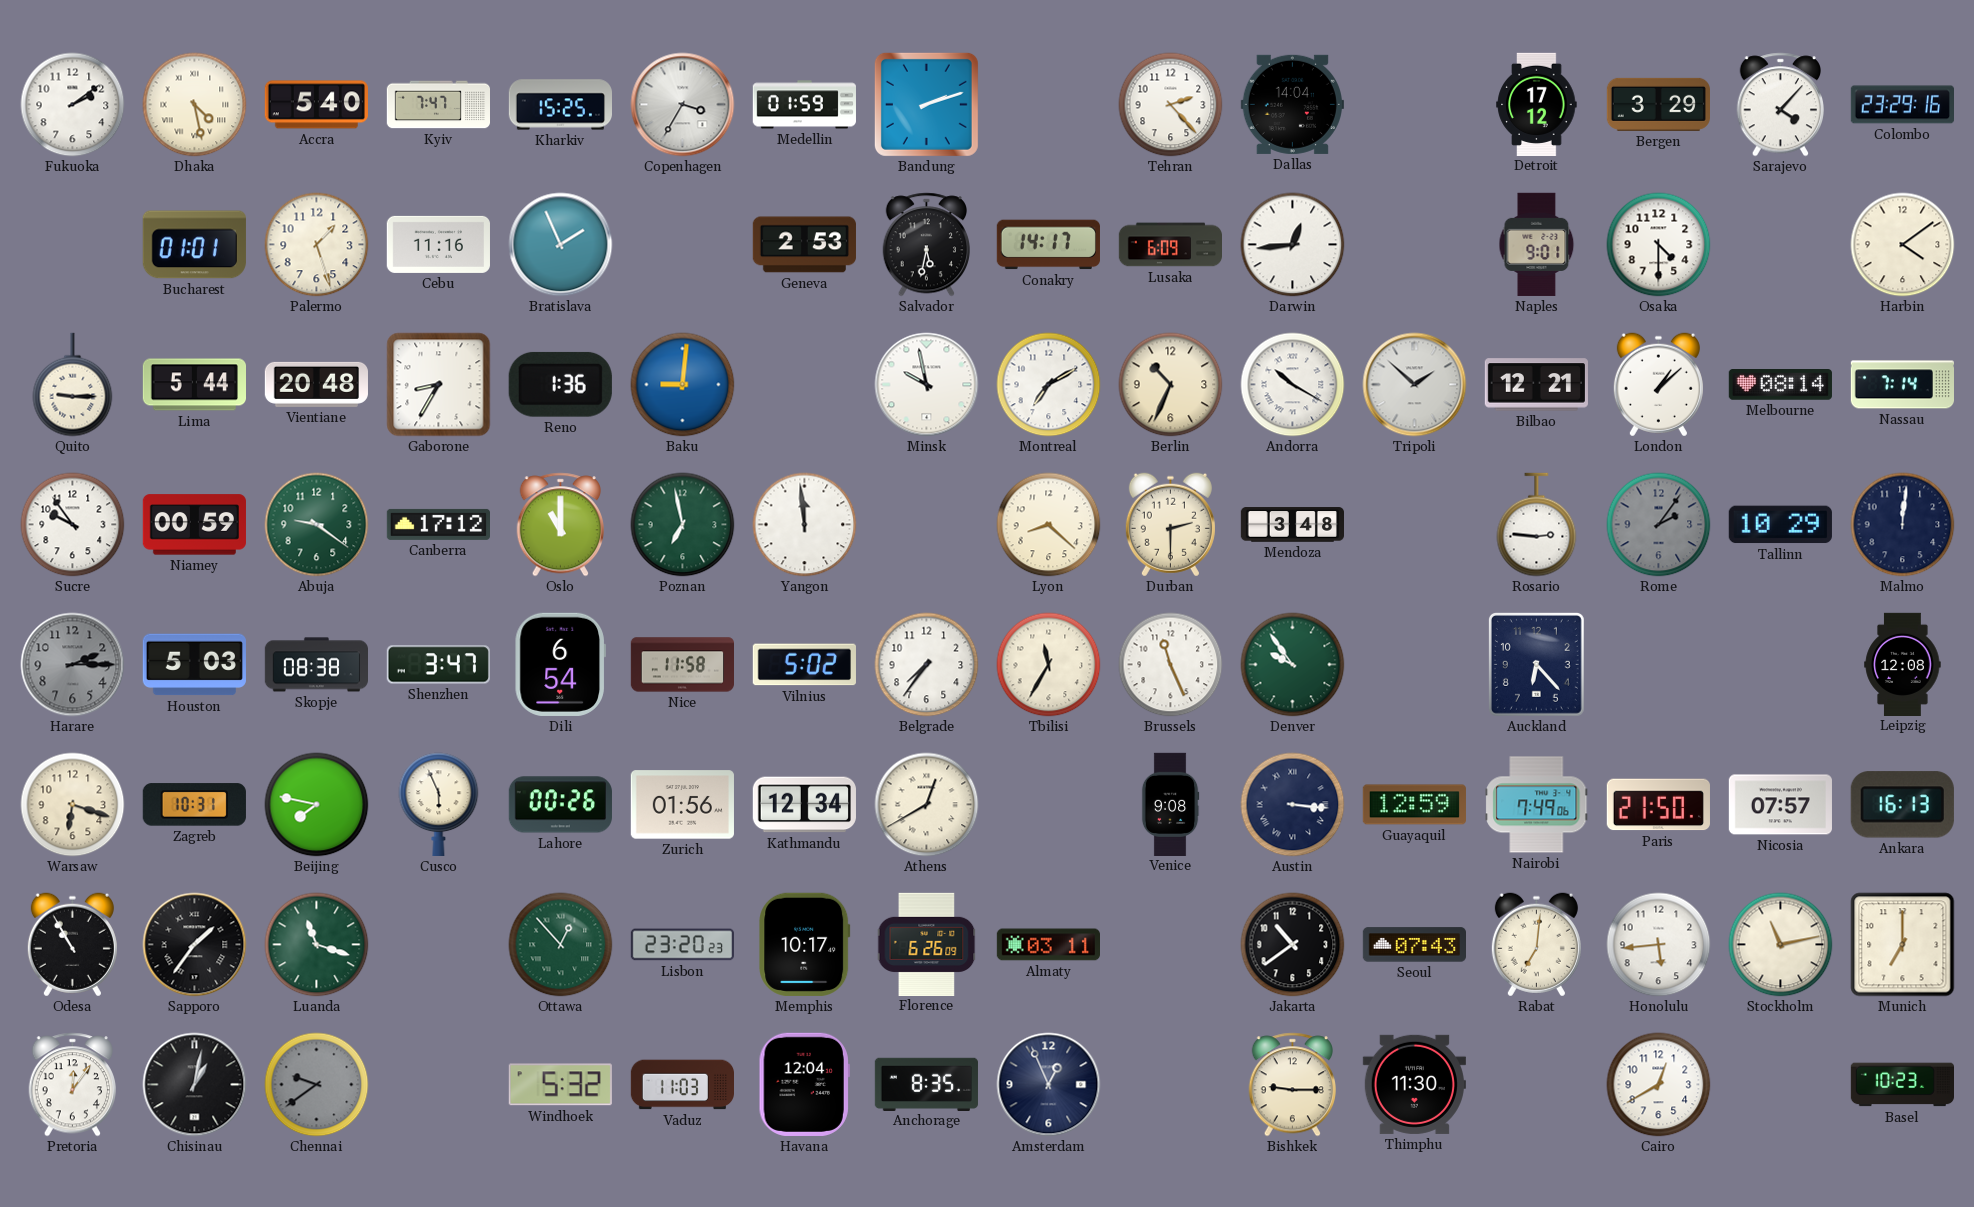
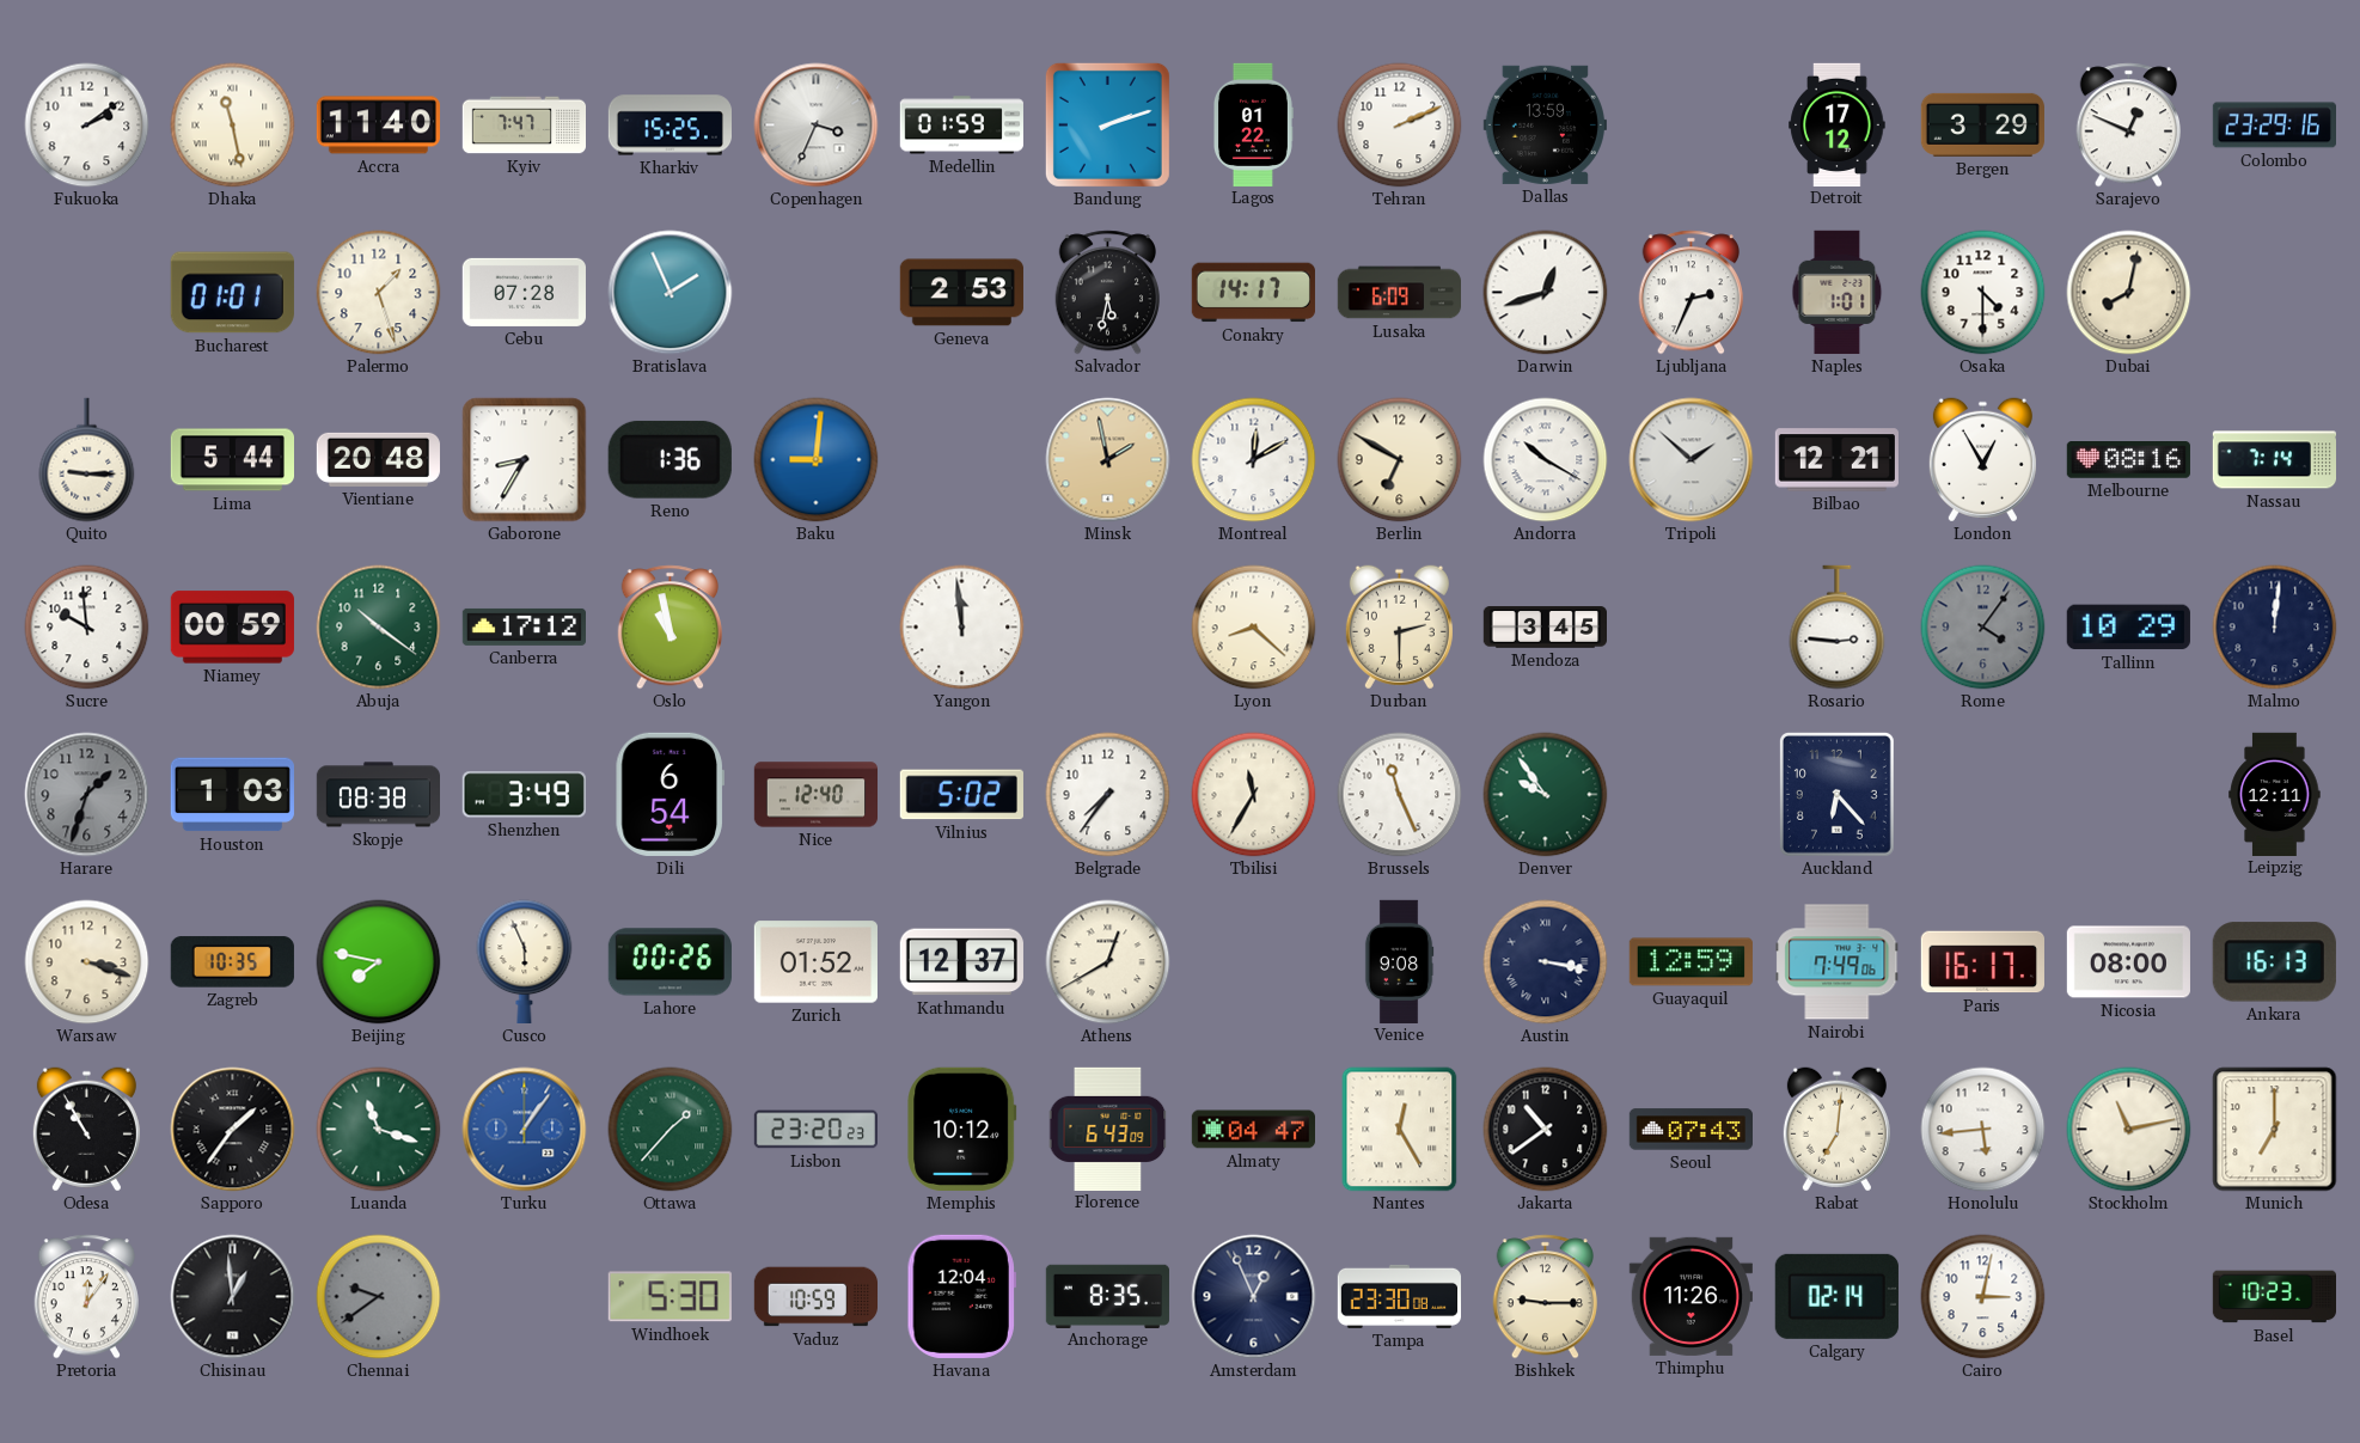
Dhaka: 4:28 -> 11:28 (233, 126)
Accra: 5:40 -> 11:40 (378, 126)
Copenhagen: 3:35 -> 3:34 (817, 126)
Lagos: none -> 01:22 (1253, 124)
Tehran: 2:23 -> 2:11 (1400, 126)
Dallas: 14:04 -> 13:59 (1545, 124)
Sarajevo: 4:07 -> 12:49 (2128, 126)
Cebu: 11:16 -> 07:28 (524, 292)
Darwin: 12:44 -> 12:42 (1546, 293)
Ljubljana: none -> 2:34 (1690, 293)
Naples: 9:01 -> 1:01 (1838, 292)
Dubai: none -> 8:02 (2129, 293)
Harbin: 4:09 -> none (1903, 245)
Minsk: 9:58 -> 1:58 (1108, 460)
Minsk dial: white -> champagne (1108, 460)
Montreal: 7:10 -> 12:10 (1254, 460)
Berlin: 10:34 -> 6:50 (1400, 460)
London: 1:08 -> 12:55 (1982, 460)
Melbourne: 08:14 -> 08:16 (2128, 460)
Sucre: 9:54 -> 9:59 (87, 628)
Abuja: 9:21 -> 10:21 (379, 628)
Oslo: 11:00 -> 10:58 (670, 628)
Poznan: 6:58 -> none (683, 525)
Mendoza: 3:48 -> 3:45 (1545, 628)
Rome: 2:06 -> 4:06 (1983, 628)
Harare: 2:15 -> 1:33 (87, 795)
Houston: 5:03 -> 1:03 (232, 795)
Shenzhen: 3:47 -> 3:49 (524, 795)
Nice: 11:58 -> 12:40 (815, 795)
Leipzig: 12:08 -> 12:11 (2275, 794)
Warsaw: 6:18 -> 3:18 (87, 962)
Zagreb: 10:31 -> 10:35 (232, 962)
Zurich: 01:56 -> 01:52 (815, 962)
Kathmandu: 12:34 -> 12:37 (961, 962)
Austin: 3:16 -> 3:17 (1546, 962)
Paris: 21:50 -> 16:17 (1982, 962)
Nicosia: 07:57 -> 08:00 (2128, 962)
Turku: none -> 1:06 (525, 1130)
Ottawa: 12:53 -> 1:37 (671, 1130)
Memphis: 10:17 -> 10:12 (962, 1129)
Florence: 6:26 -> 6:43 (1108, 1129)
Almaty: 03:11 -> 04:47 (1253, 1130)
Nantes: none -> 12:25 (1400, 1130)
Chisinau: 1:02 -> 12:59 (233, 1297)
Windhoek: 5:32 -> 5:30 (670, 1297)
Vaduz: 11:03 -> 10:59 (815, 1297)
Tampa: none -> 23:30 (1399, 1296)
Thimphu: 11:30 -> 11:26 (1690, 1296)
Calgary: none -> 02:14 (1836, 1296)
Cairo: 12:40 -> 3:02 (1983, 1297)
